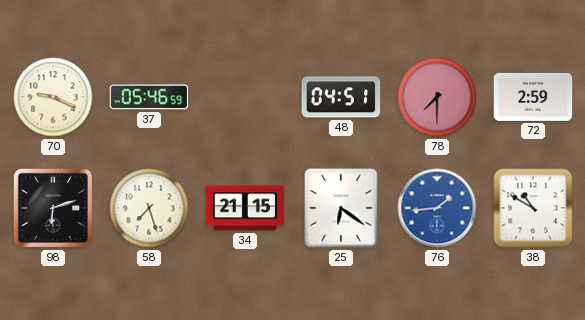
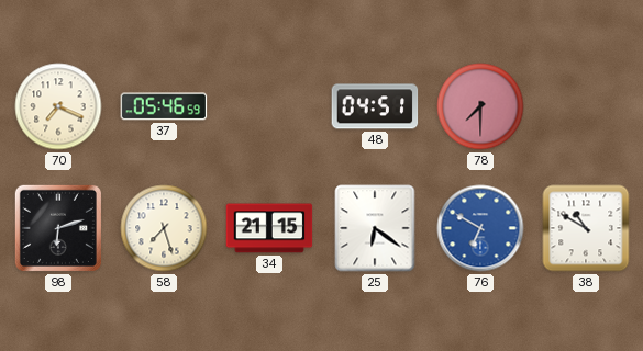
70: 9:19 -> 7:19 (58, 106)
72: 2:59 -> none (533, 97)
76: 1:44 -> 6:50 (480, 228)
